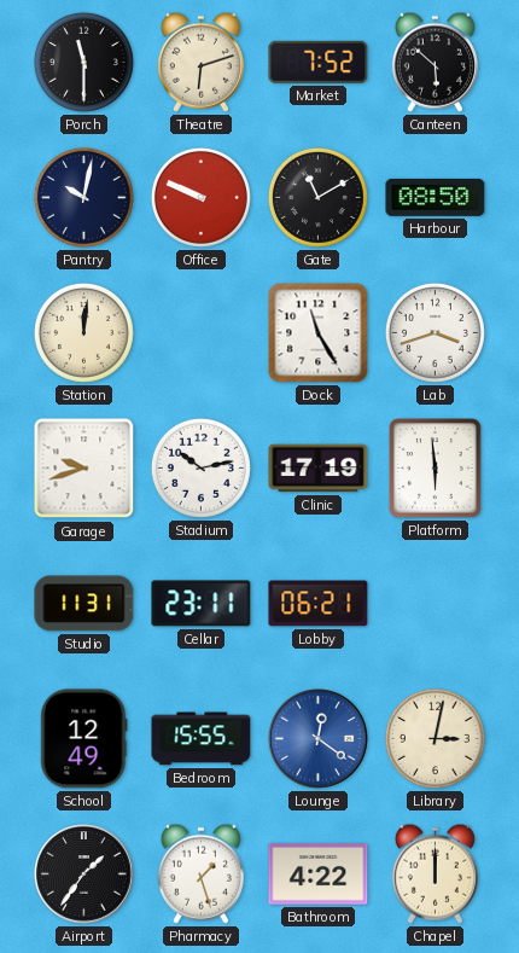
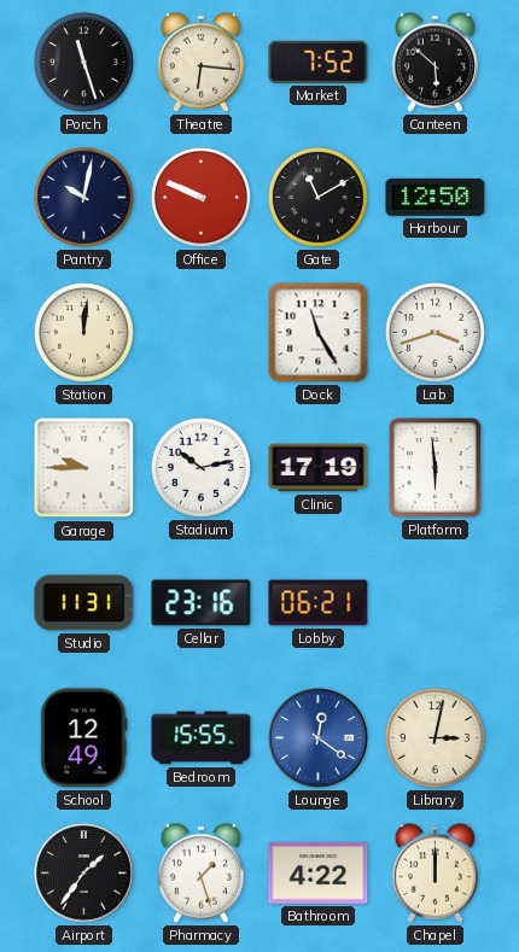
Porch: 11:30 -> 11:27 (83, 62)
Theatre: 6:12 -> 6:16 (200, 62)
Harbour: 08:50 -> 12:50 (436, 197)
Garage: 9:42 -> 9:45 (84, 468)
Cellar: 23:11 -> 23:16 (202, 603)
